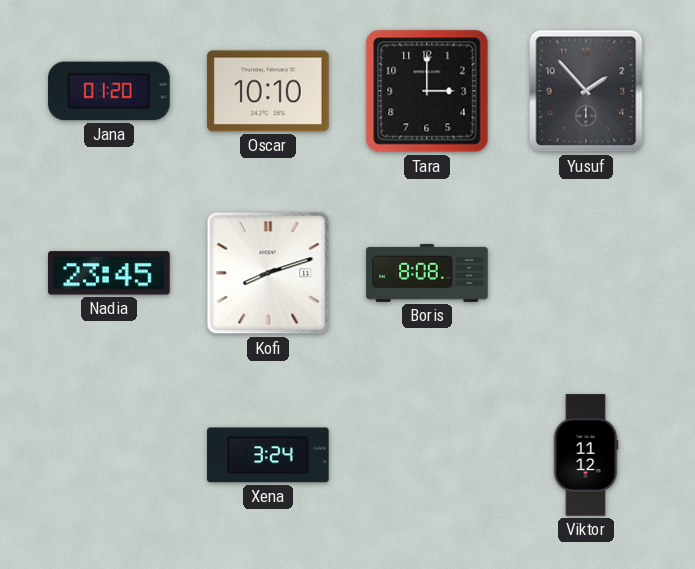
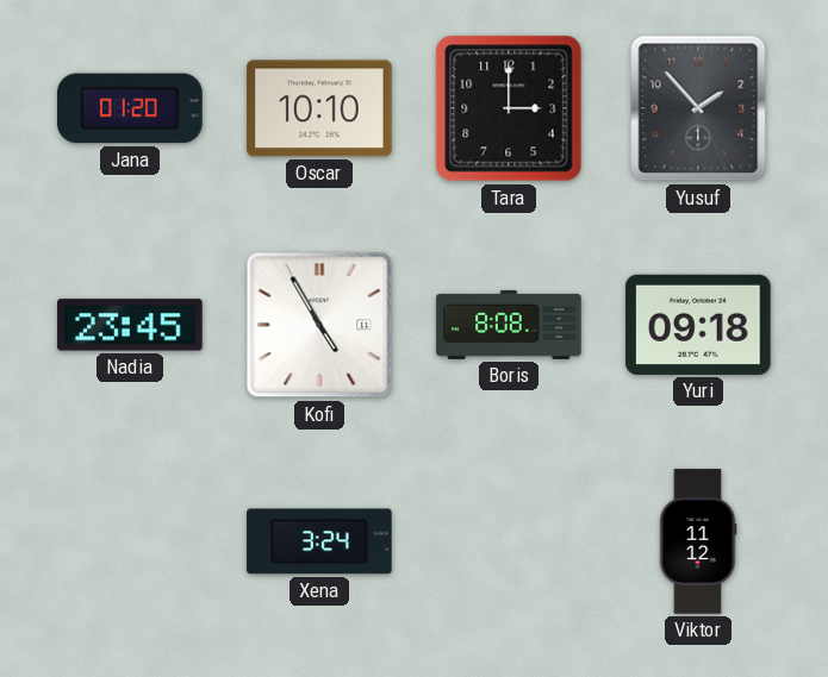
Kofi: 8:12 -> 4:55 (319, 325)
Yuri: none -> 09:18 (698, 325)
